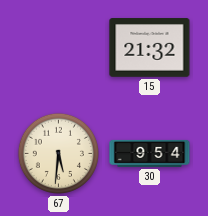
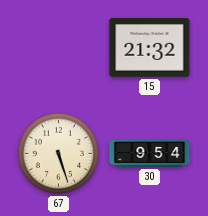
67: 5:31 -> 5:27 (58, 153)
